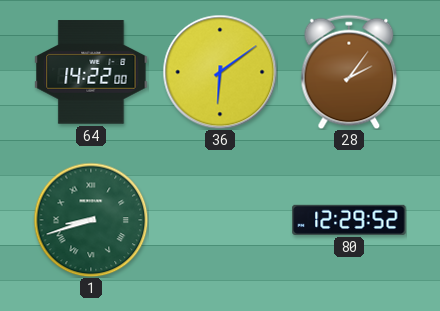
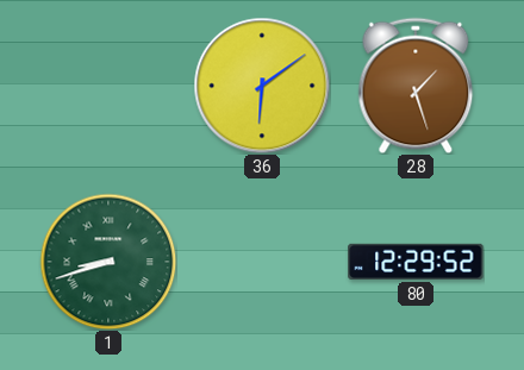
64: 14:22 -> none (91, 72)
28: 2:06 -> 1:27 (416, 86)
